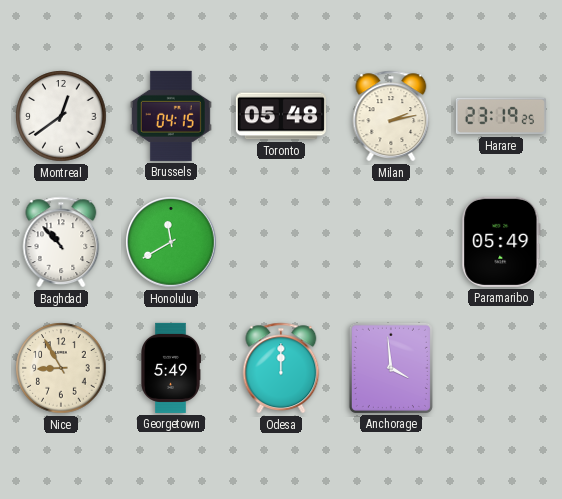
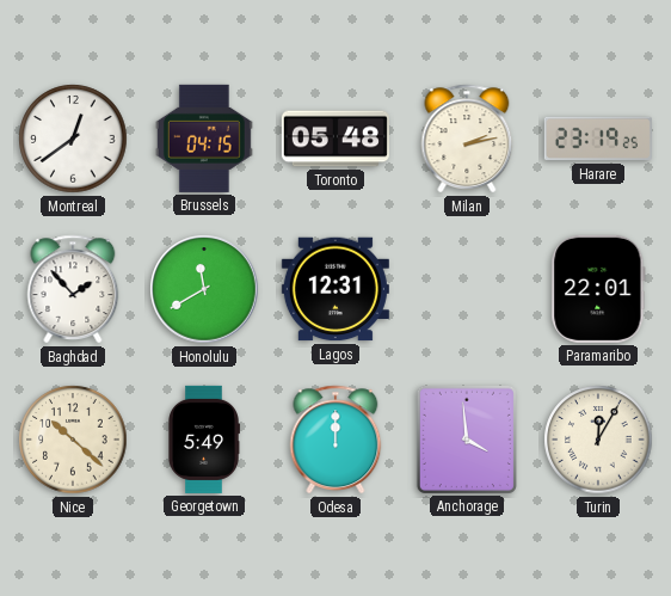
Baghdad: 10:53 -> 1:53 (73, 289)
Lagos: none -> 12:31 (335, 289)
Paramaribo: 05:49 -> 22:01 (598, 289)
Nice: 8:55 -> 10:22 (73, 440)
Turin: none -> 12:05 (598, 440)
